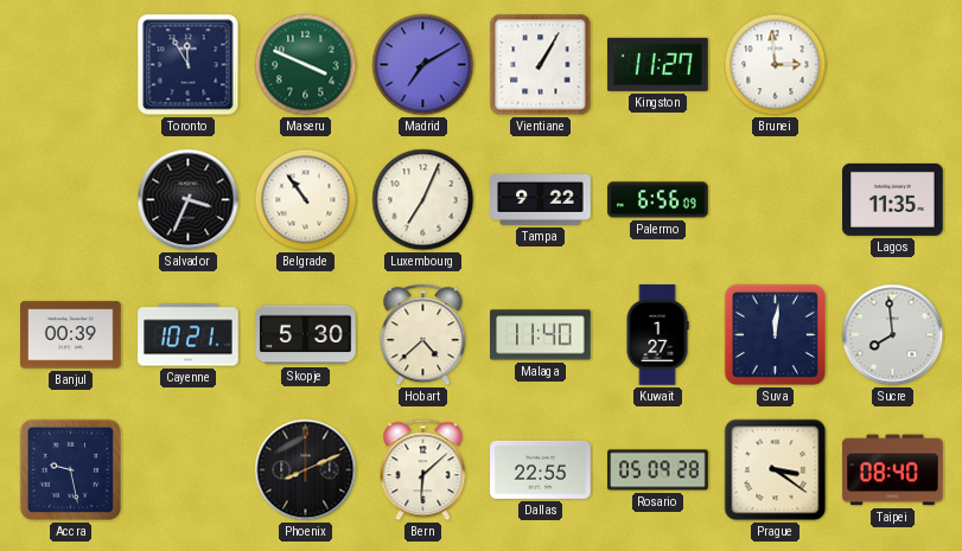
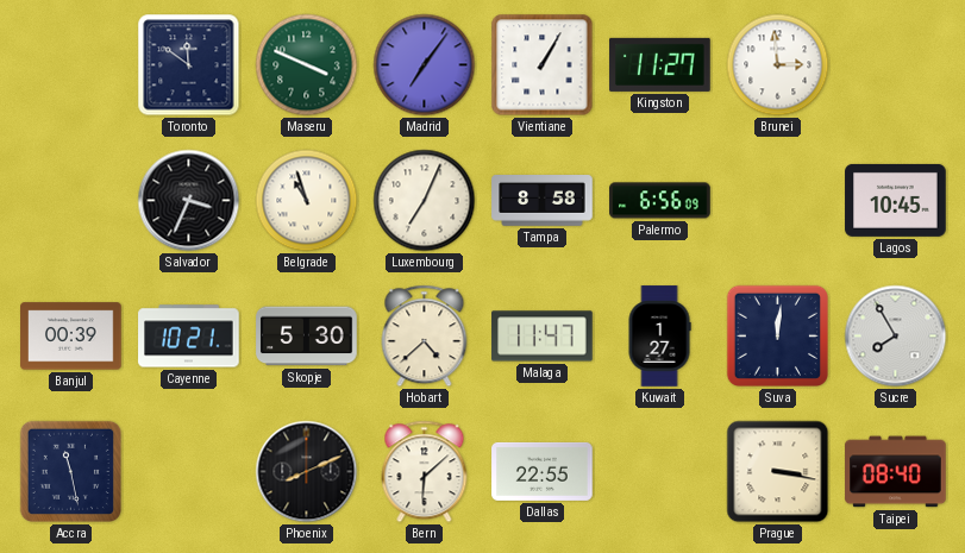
Toronto: 11:55 -> 11:51 (189, 65)
Madrid: 7:10 -> 7:06 (425, 65)
Belgrade: 10:54 -> 10:57 (307, 201)
Tampa: 9:22 -> 8:58 (543, 201)
Lagos: 11:35 -> 10:45 (896, 200)
Malaga: 11:40 -> 11:47 (543, 337)
Sucre: 7:59 -> 7:55 (896, 337)
Accra: 9:28 -> 11:28 (70, 471)
Rosario: 05:09 -> none (658, 470)
Prague: 3:21 -> 3:17 (778, 472)
